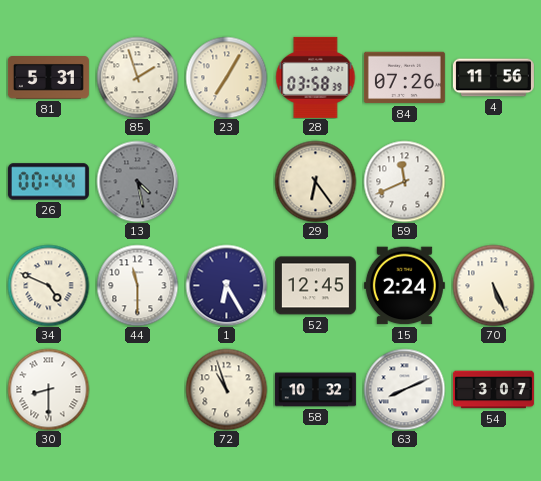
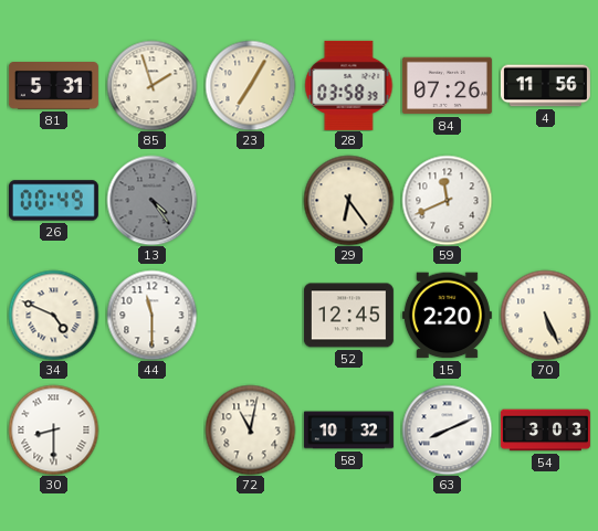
26: 00:44 -> 00:49 (53, 201)
13: 4:28 -> 4:24 (151, 200)
1: 6:25 -> none (226, 285)
15: 2:24 -> 2:20 (447, 316)
72: 10:57 -> 11:02 (250, 429)
54: 3:07 -> 3:03 (545, 431)
